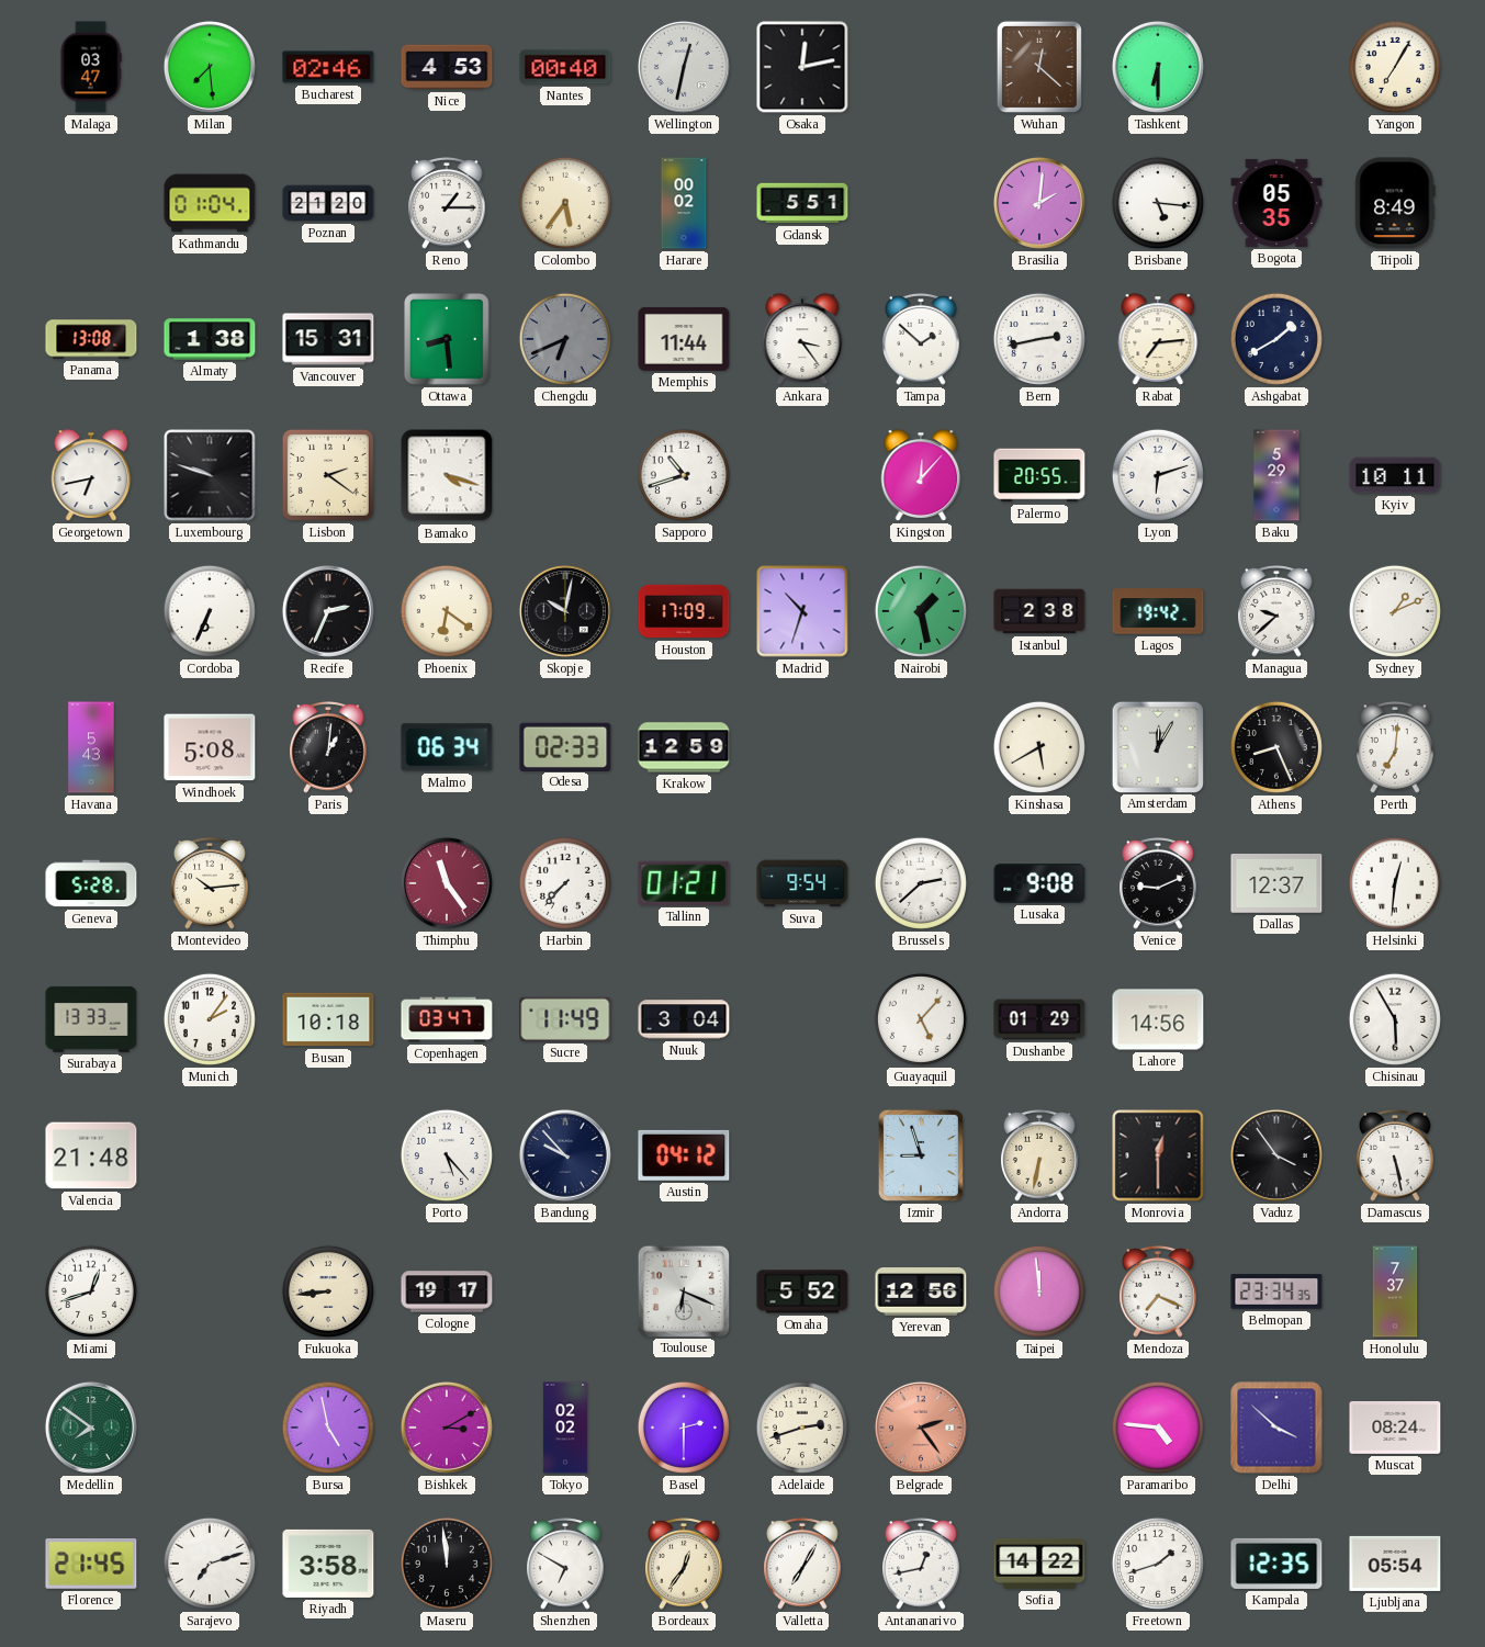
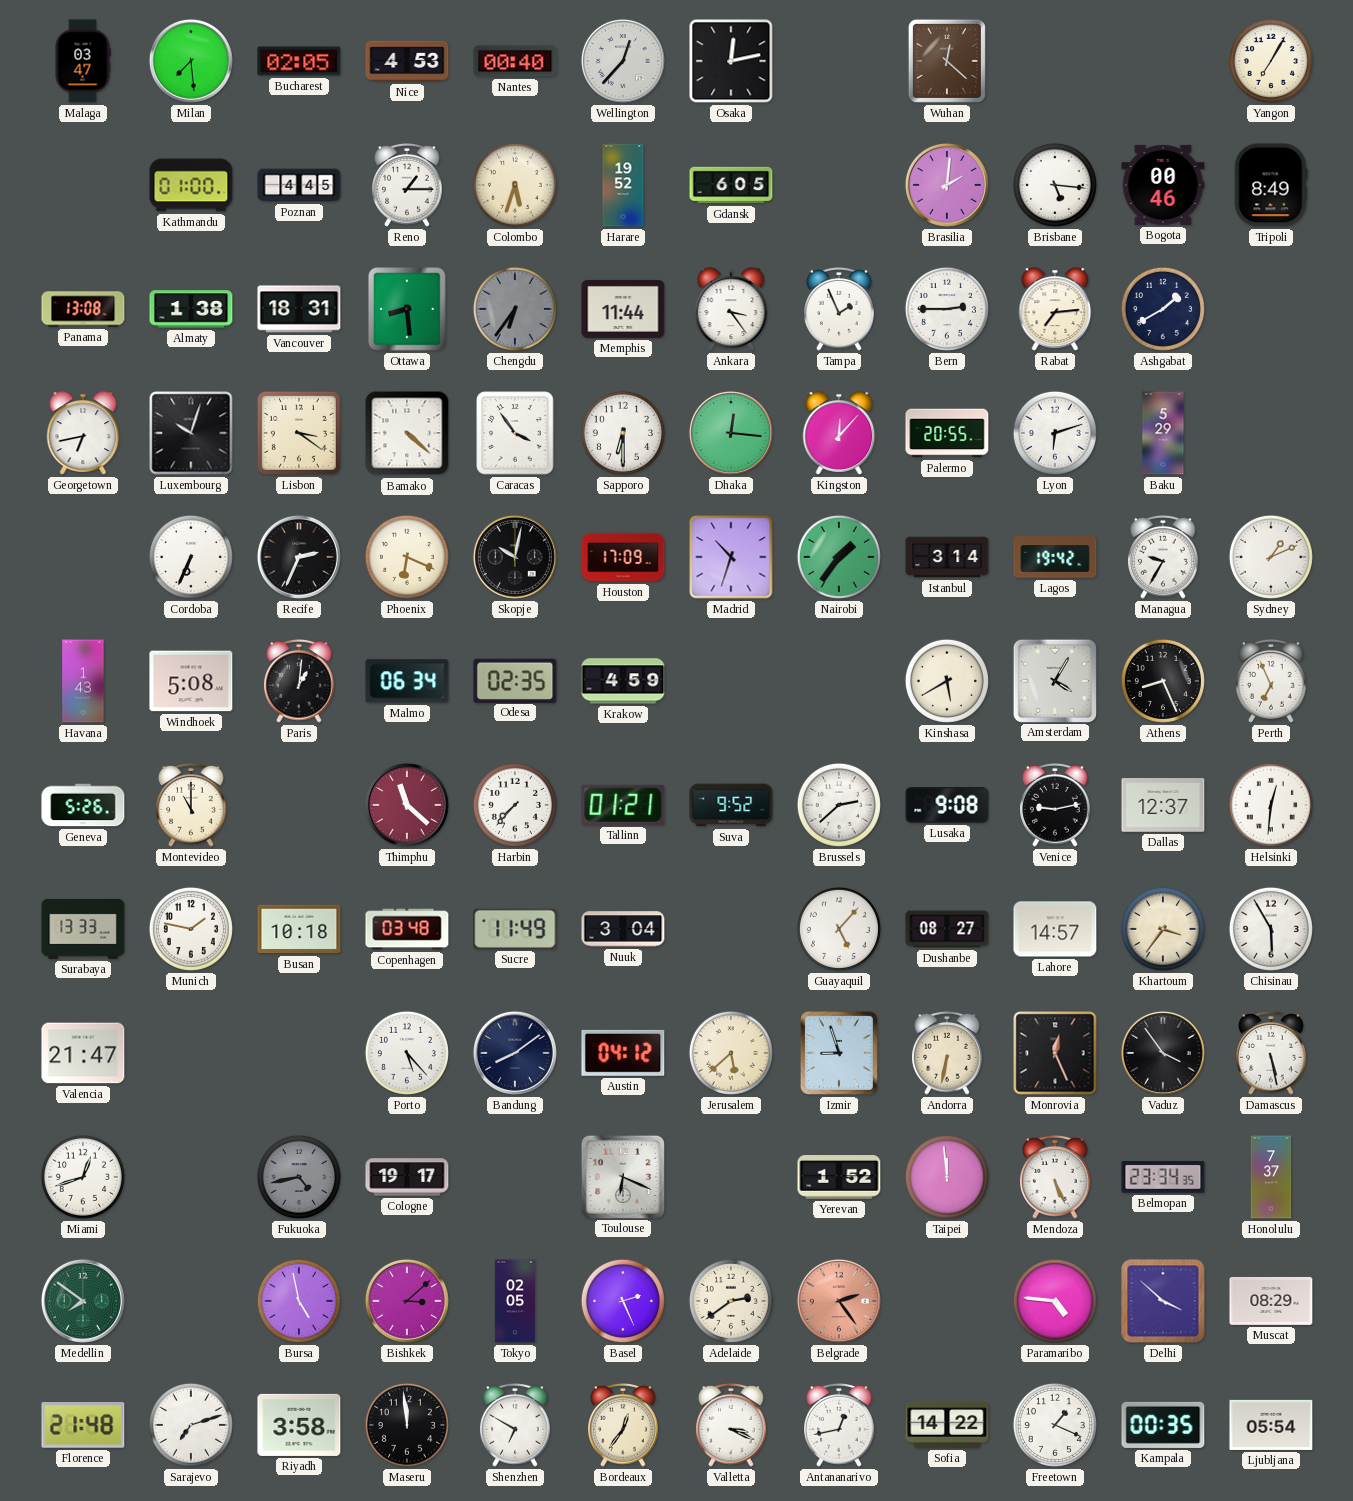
Bucharest: 02:46 -> 02:05 (299, 61)
Wellington: 12:32 -> 12:37 (623, 61)
Tashkent: 6:30 -> none (1158, 67)
Kathmandu: 01:04 -> 01:00 (191, 185)
Poznan: 21:20 -> 4:45 (299, 185)
Colombo: 5:36 -> 5:33 (515, 185)
Harare: 00:02 -> 19:52 (623, 185)
Gdansk: 5:51 -> 6:05 (731, 185)
Bogota: 05:35 -> 00:46 (1163, 185)
Vancouver: 15:31 -> 18:31 (299, 309)
Chengdu: 6:41 -> 6:36 (515, 309)
Tampa: 1:52 -> 1:56 (839, 310)
Bern: 2:43 -> 2:45 (947, 309)
Luxembourg: 9:48 -> 10:03 (191, 433)
Lisbon: 2:21 -> 3:21 (299, 433)
Bamako: 4:18 -> 4:22 (407, 433)
Caracas: none -> 3:54 (515, 433)
Sapporo: 10:42 -> 6:30 (623, 433)
Dhaka: none -> 12:16 (731, 433)
Kyiv: 10:11 -> none (1395, 475)
Phoenix: 6:21 -> 6:19 (407, 557)
Nairobi: 1:28 -> 1:36 (839, 557)
Istanbul: 2:38 -> 3:14 (947, 557)
Managua: 9:38 -> 9:35 (1163, 558)
Havana: 5:43 -> 1:43 (83, 681)
Odesa: 02:33 -> 02:35 (515, 680)
Krakow: 12:59 -> 4:59 (623, 681)
Amsterdam: 12:05 -> 4:05 (1054, 680)
Perth: 7:01 -> 6:56 (1271, 682)
Geneva: 5:28 -> 5:26 (83, 805)
Montevideo: 10:14 -> 11:00 (191, 806)
Thimphu: 11:24 -> 11:22 (407, 805)
Suva: 9:54 -> 9:52 (731, 805)
Venice: 9:11 -> 9:13 (1055, 806)
Munich: 2:06 -> 1:47 (191, 929)
Copenhagen: 03:47 -> 03:48 (407, 929)
Dushanbe: 01:29 -> 08:27 (947, 929)
Lahore: 14:56 -> 14:57 (1055, 929)
Khartoum: none -> 3:36 (1163, 929)
Valencia: 21:48 -> 21:47 (83, 1053)
Bandung: 9:53 -> 8:09 (515, 1053)
Jerusalem: none -> 5:38 (731, 1053)
Monrovia: 12:30 -> 12:26 (1055, 1053)
Fukuoka: 8:44 -> 4:43 (299, 1177)
Fukuoka dial: cream -> grey (299, 1177)
Omaha: 5:52 -> none (802, 1291)
Yerevan: 12:56 -> 1:52 (839, 1178)
Mendoza: 7:19 -> 5:26 (1055, 1178)
Bishkek: 3:10 -> 3:08 (407, 1301)
Tokyo: 02:02 -> 02:05 (515, 1301)
Basel: 2:30 -> 2:26 (623, 1301)
Adelaide: 2:42 -> 2:39 (731, 1301)
Muscat: 08:24 -> 08:29 (1271, 1301)
Florence: 21:45 -> 21:48 (83, 1426)
Valletta: 7:05 -> 3:19 (731, 1426)
Freetown: 1:42 -> 1:19 (1055, 1425)
Kampala: 12:35 -> 00:35 (1163, 1425)
